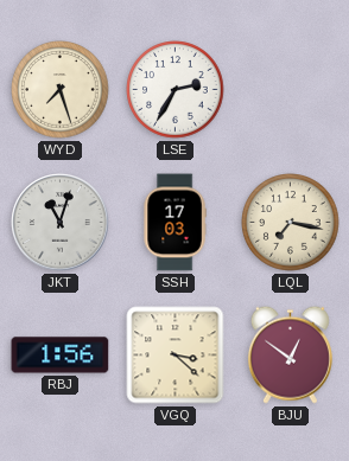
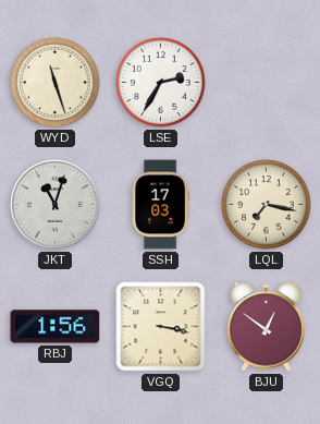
WYD: 7:27 -> 11:27 (56, 83)
VGQ: 3:22 -> 3:17 (161, 327)
